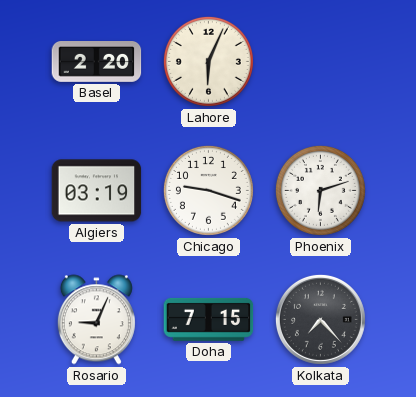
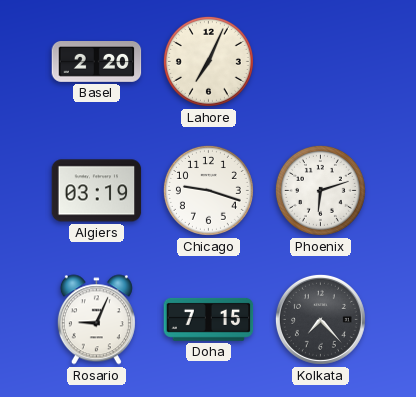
Lahore: 6:04 -> 7:04 (208, 61)
